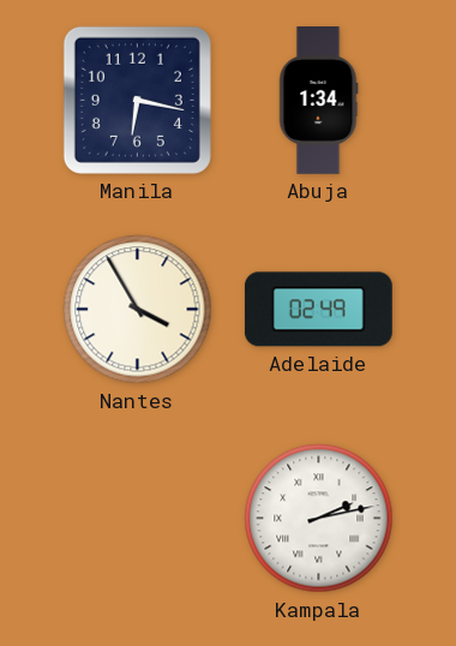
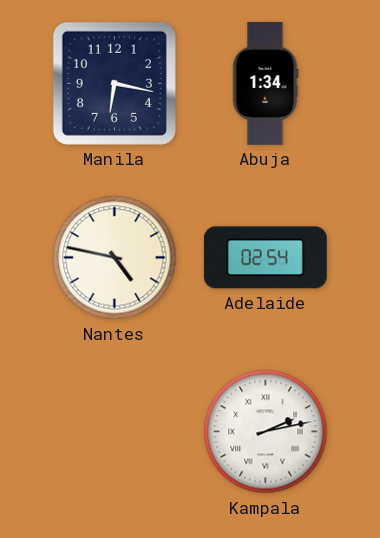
Nantes: 3:55 -> 4:47 (115, 258)
Adelaide: 02:49 -> 02:54 (265, 258)
